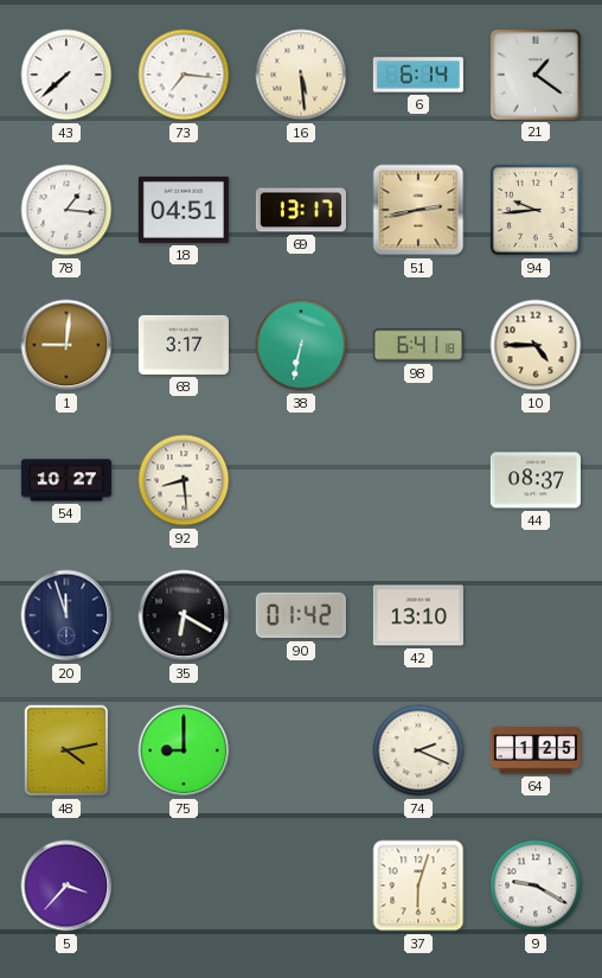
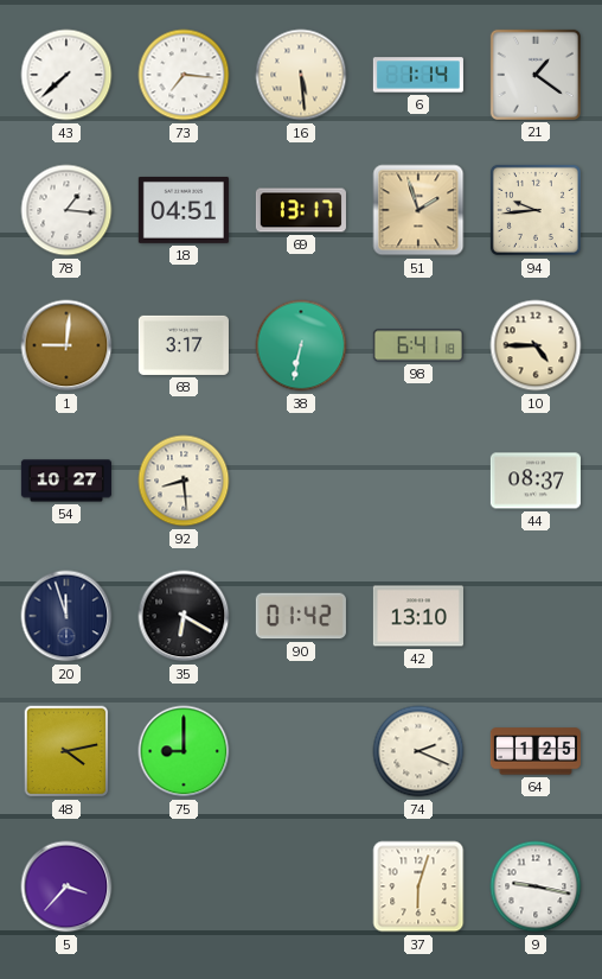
6: 6:14 -> 1:14 (418, 75)
51: 2:43 -> 1:57 (418, 210)
9: 9:20 -> 9:17 (536, 886)
